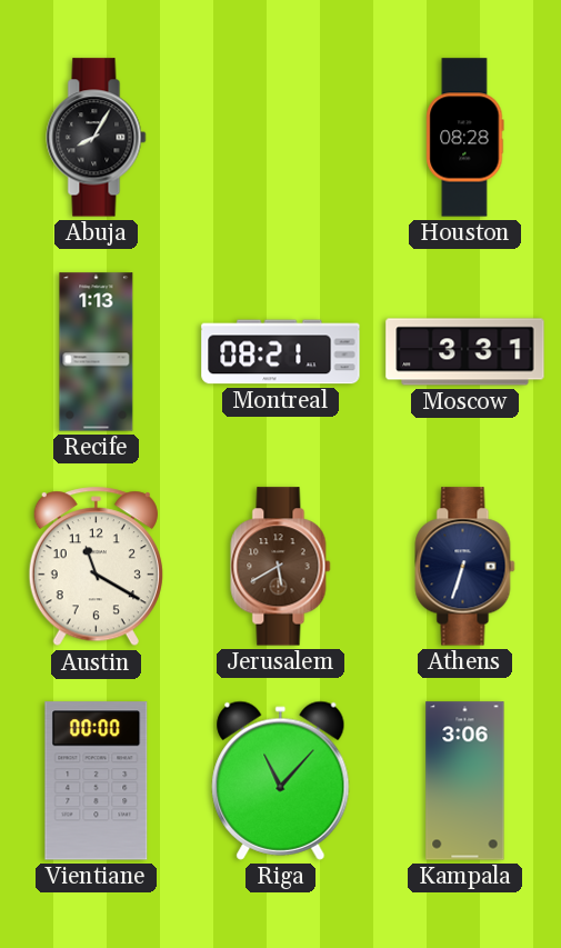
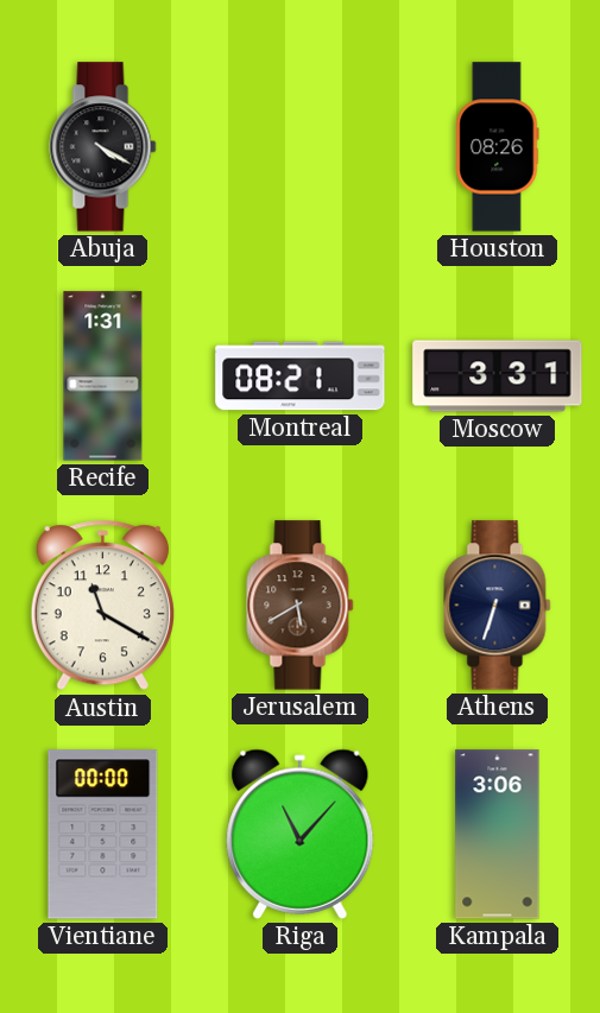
Abuja: 8:05 -> 4:20 (103, 147)
Houston: 08:28 -> 08:26 (498, 147)
Recife: 1:13 -> 1:31 (103, 376)
